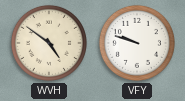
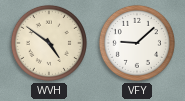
VFY: 9:48 -> 9:08 (137, 43)
